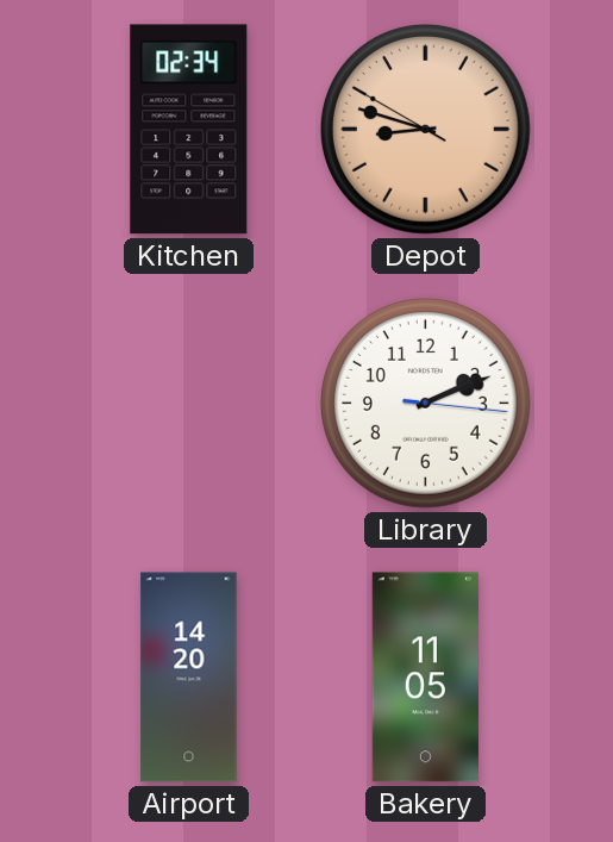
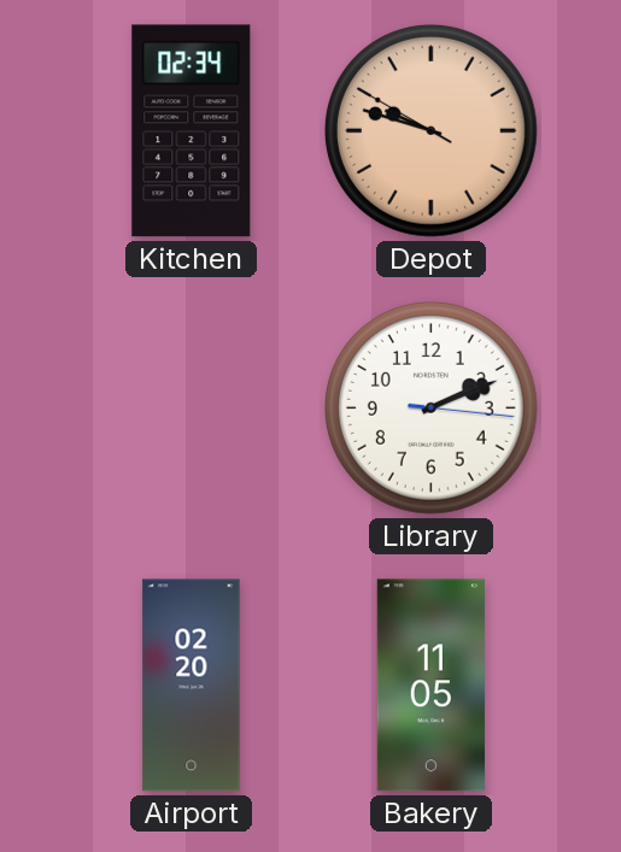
Depot: 8:47 -> 9:47 (430, 130)
Airport: 14:20 -> 02:20 (192, 686)
